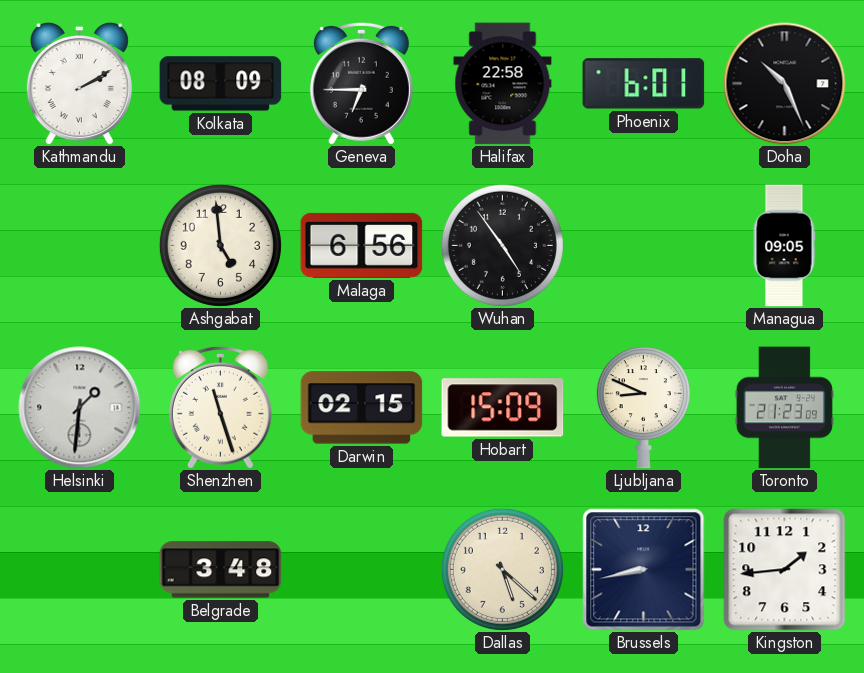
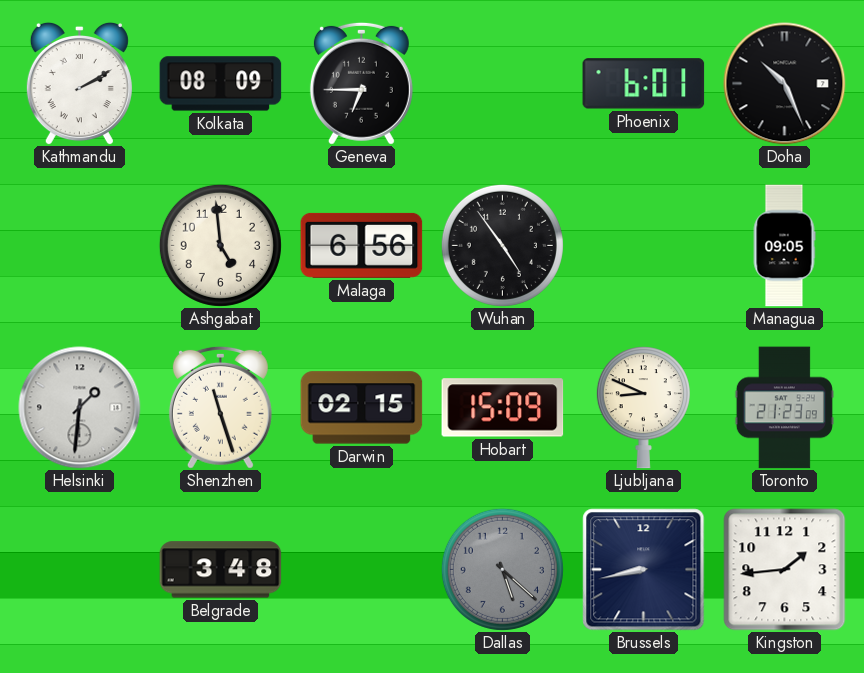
Halifax: 22:58 -> none (503, 84)
Dallas dial: cream -> grey (502, 569)
